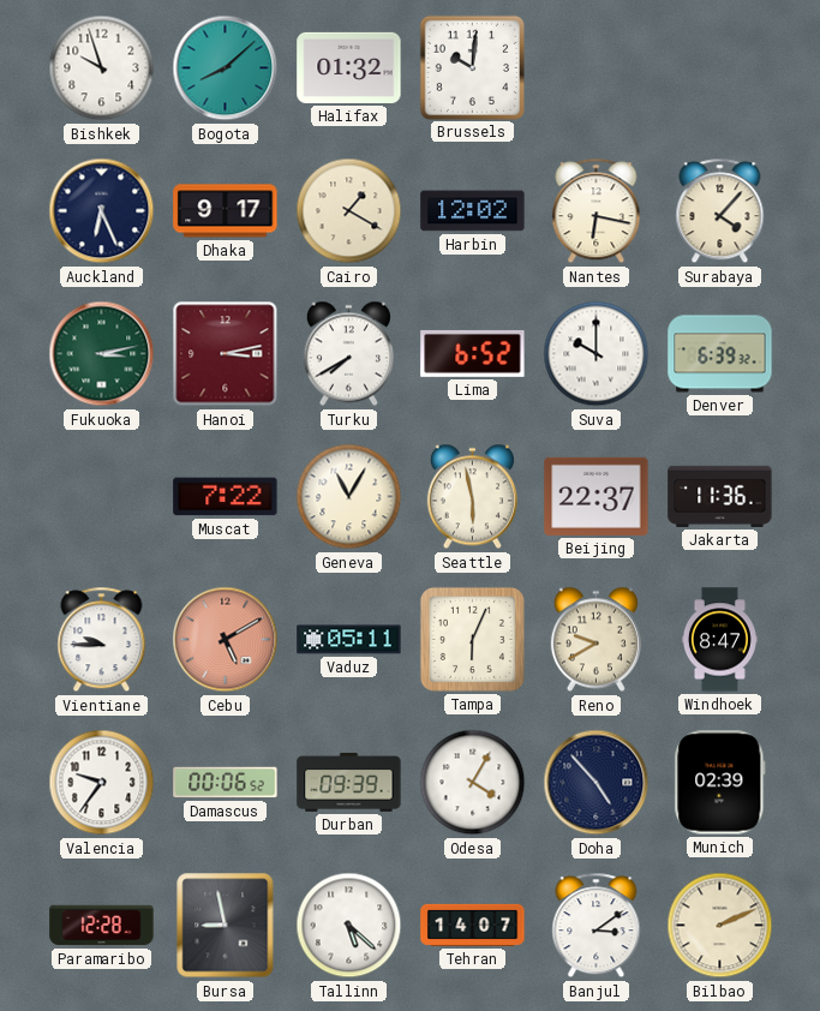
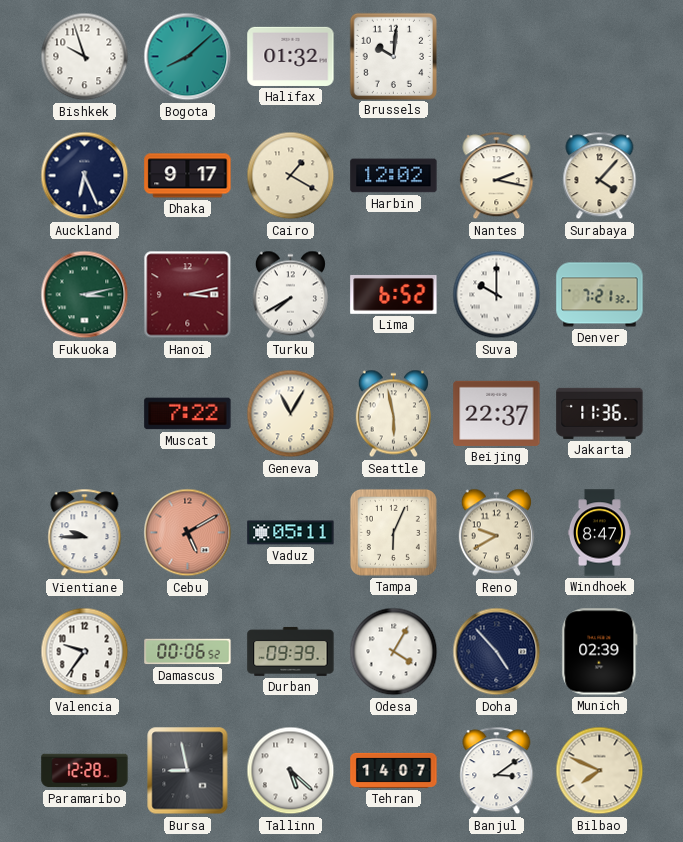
Nantes: 6:17 -> 2:17 (497, 176)
Denver: 6:39 -> 7:21 (600, 295)
Bilbao: 2:11 -> 7:49 (600, 771)
